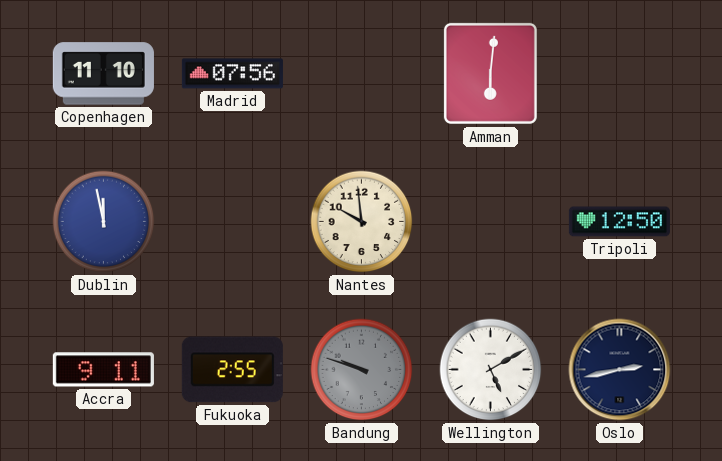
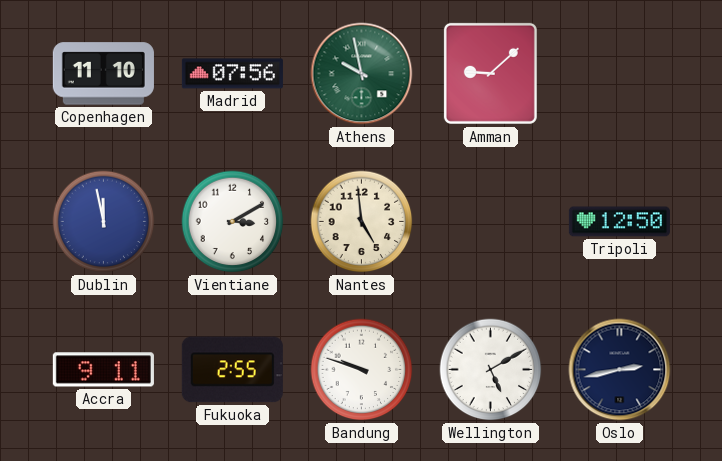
Athens: none -> 9:58 (362, 74)
Amman: 6:01 -> 9:08 (490, 73)
Vientiane: none -> 3:10 (233, 222)
Nantes: 9:59 -> 4:59 (362, 222)
Bandung dial: grey -> white (362, 370)
